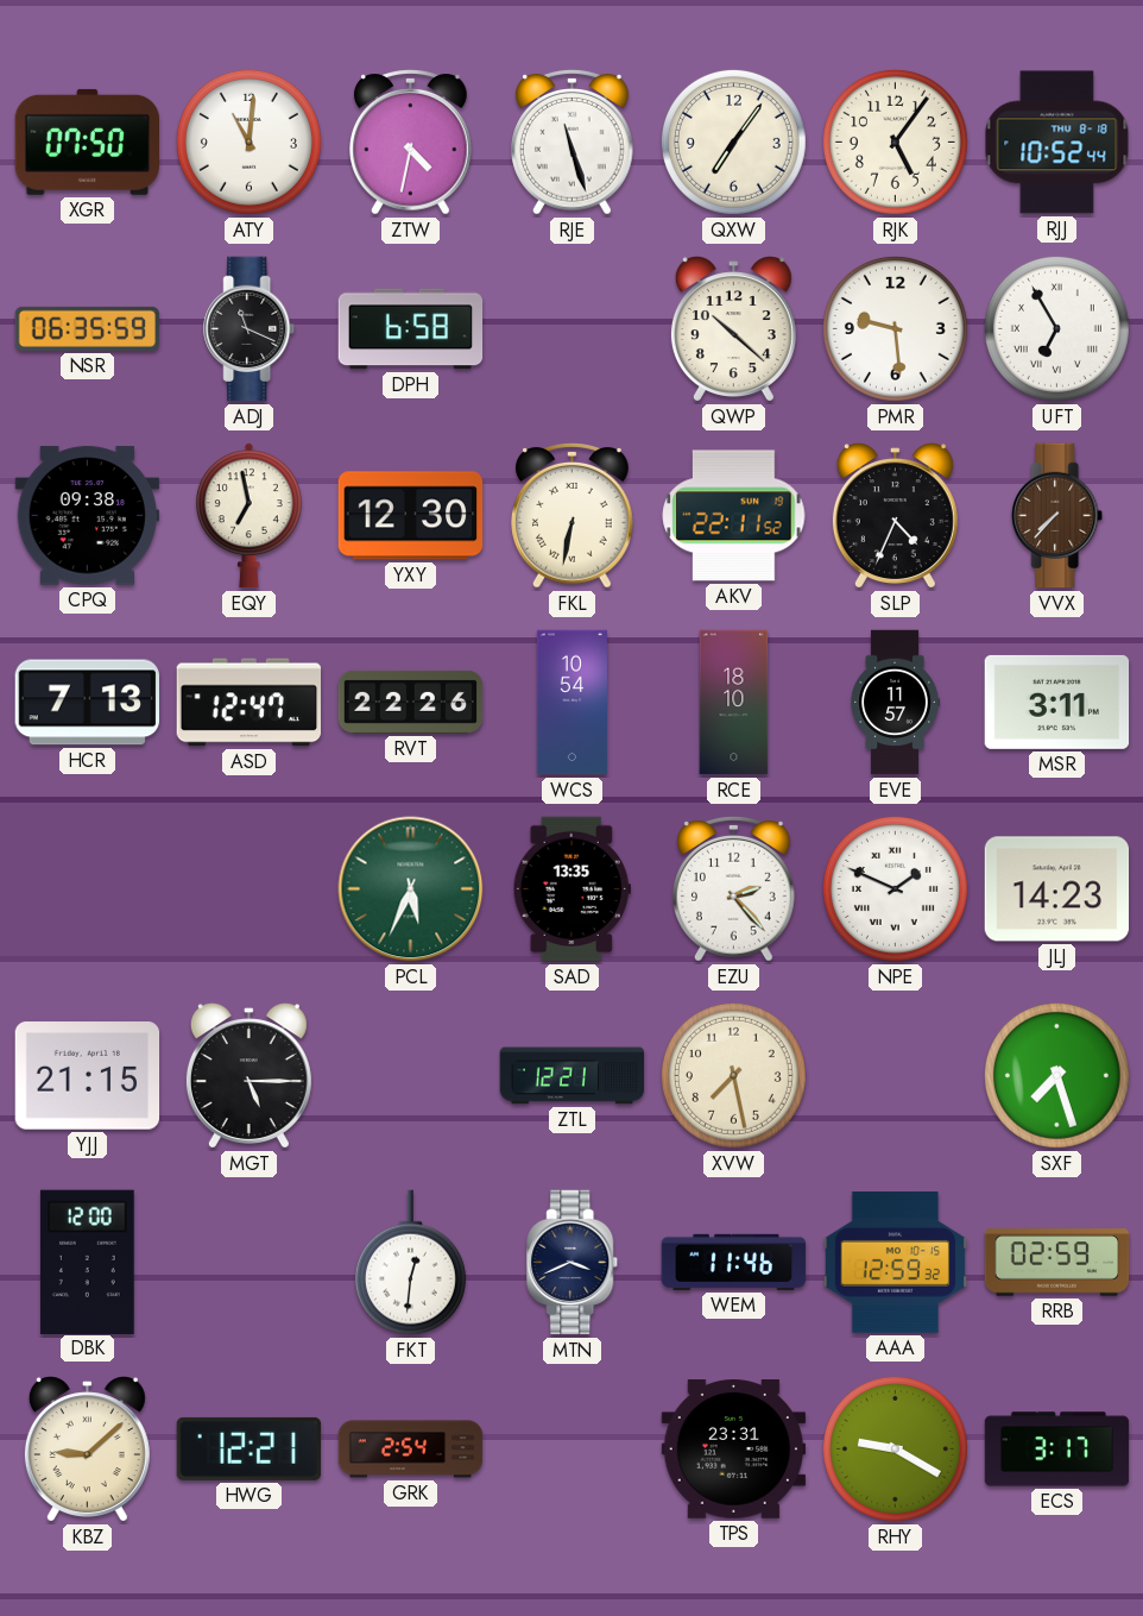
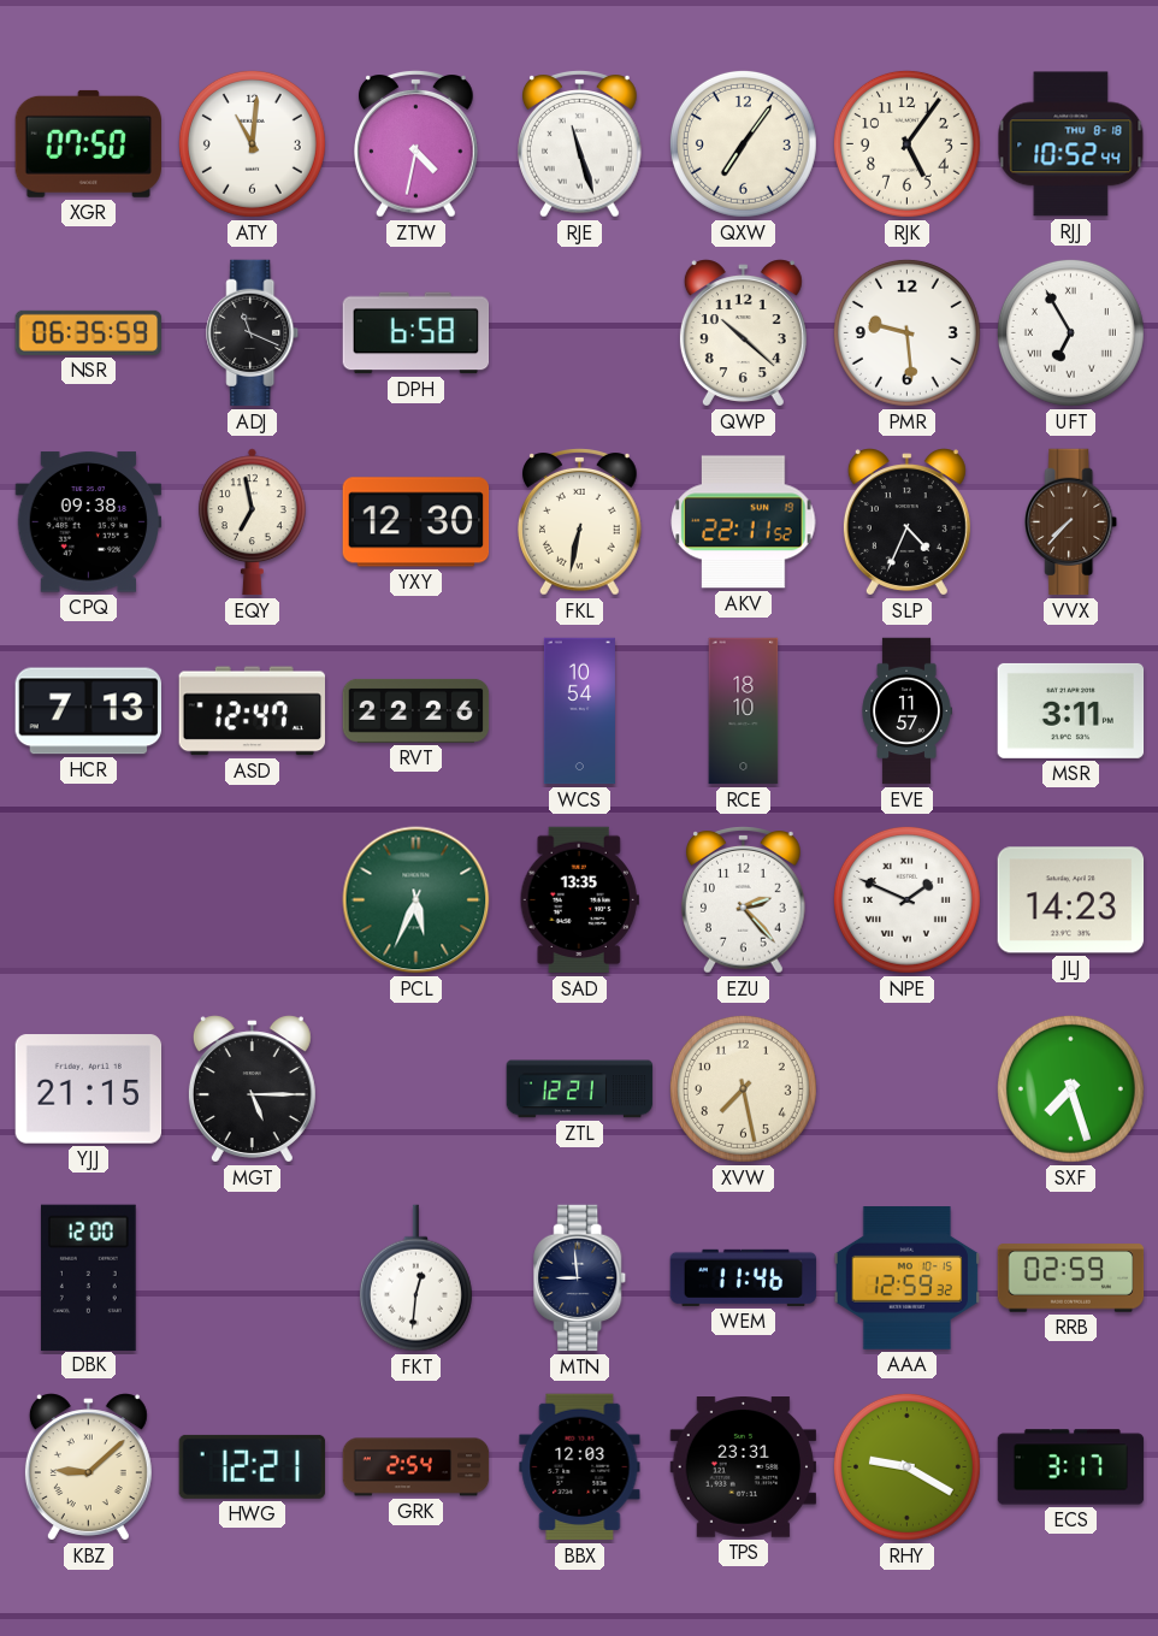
MTN: 3:41 -> 8:59 (580, 1278)
BBX: none -> 12:03 (580, 1467)
